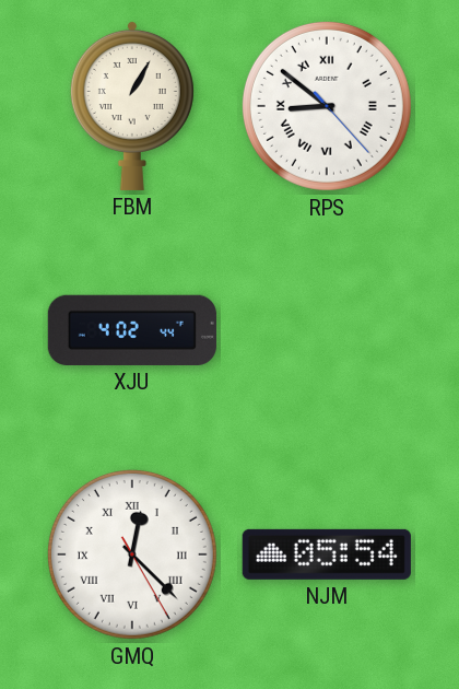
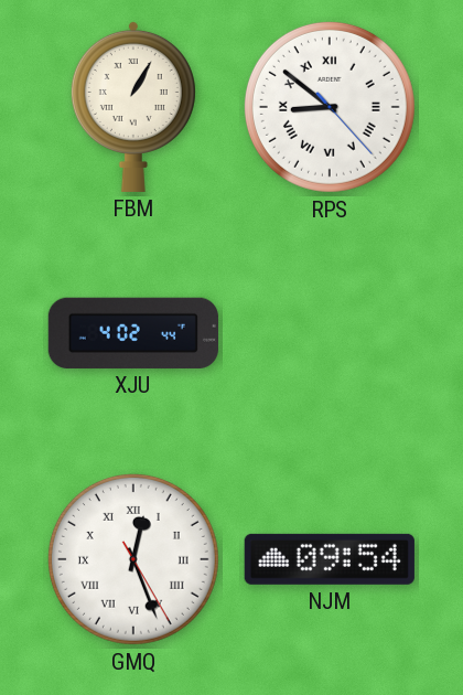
GMQ: 12:22 -> 12:26 (133, 559)
NJM: 05:54 -> 09:54 (330, 559)
